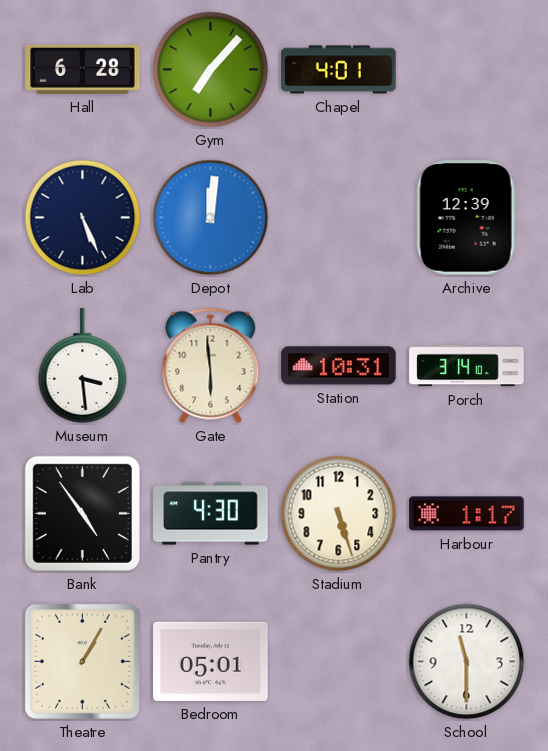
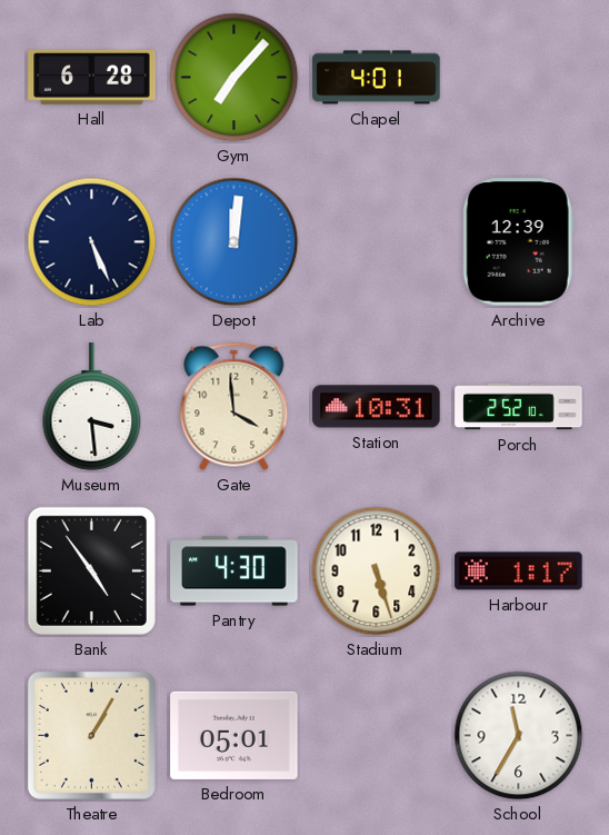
Gate: 5:59 -> 3:59 (234, 407)
Porch: 3:14 -> 2:52 (519, 407)
School: 11:30 -> 11:35 (519, 736)
